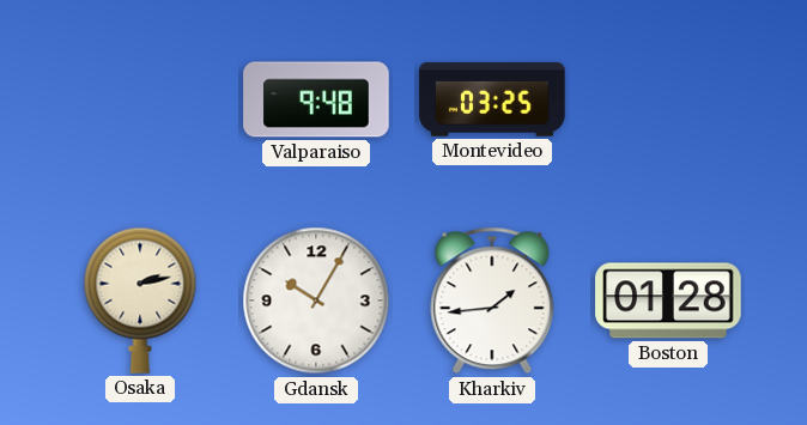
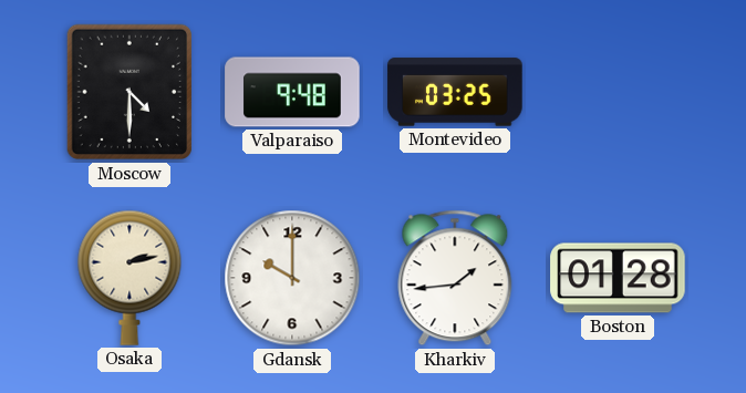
Moscow: none -> 4:30 (128, 92)
Gdansk: 10:05 -> 10:00 (292, 278)
